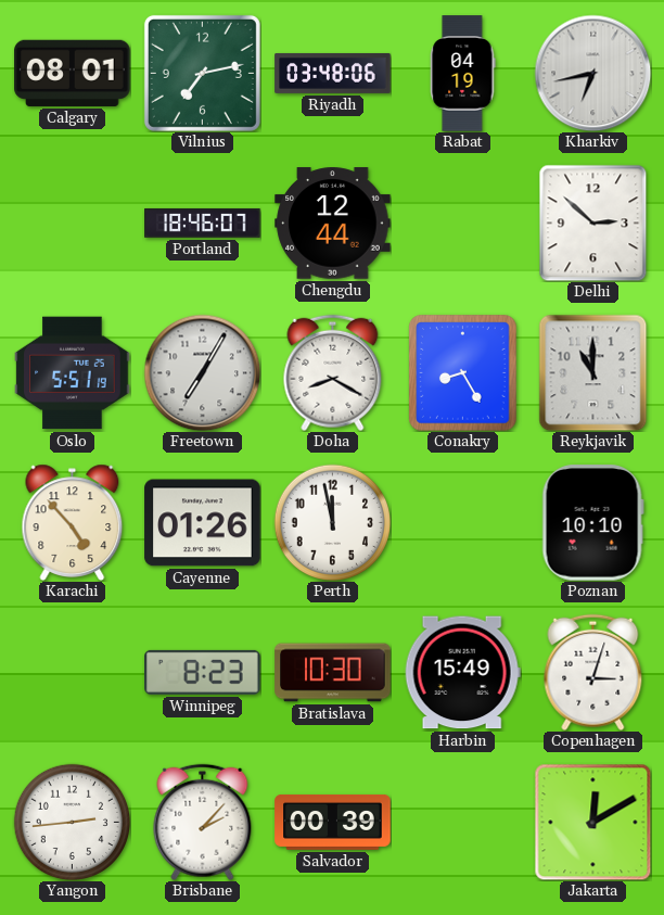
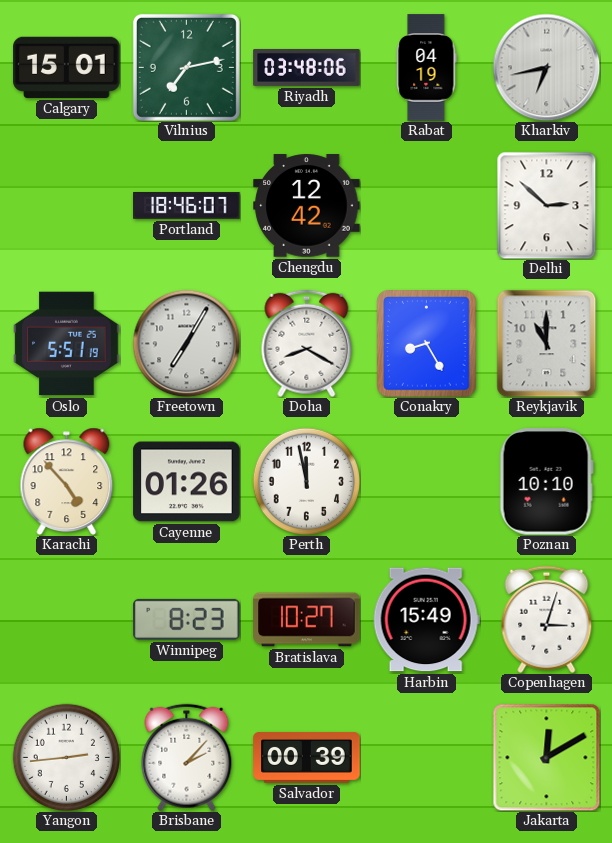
Calgary: 08:01 -> 15:01 (67, 67)
Chengdu: 12:44 -> 12:42 (307, 206)
Bratislava: 10:30 -> 10:27 (307, 620)
